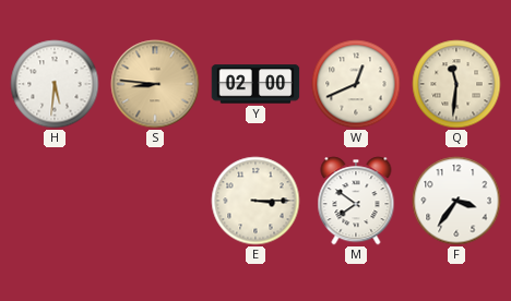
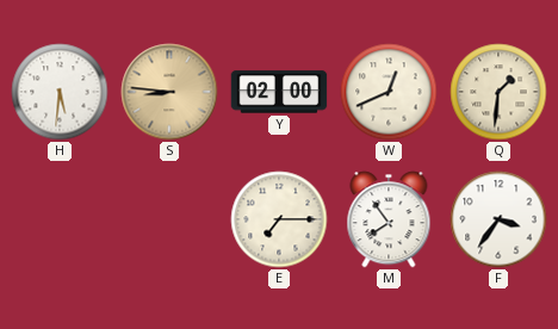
Q: 11:31 -> 1:31 (498, 92)
E: 3:15 -> 7:15 (279, 219)
M: 7:51 -> 7:54 (389, 219)
